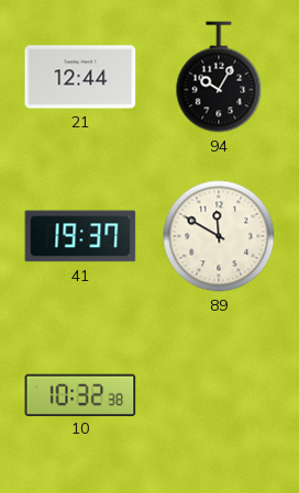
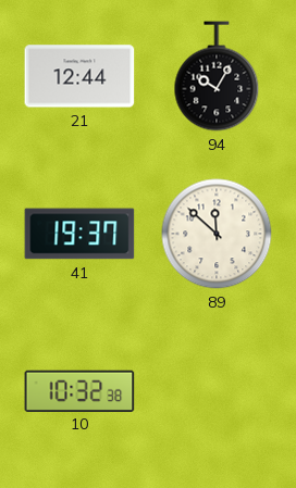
89: 11:50 -> 11:52 (217, 234)
